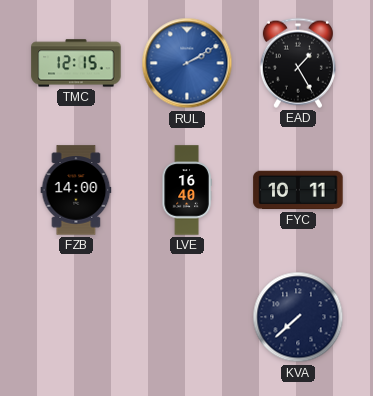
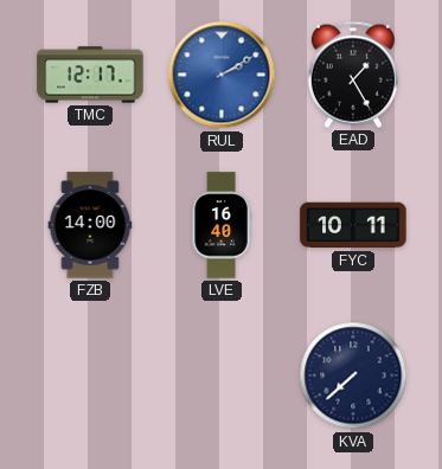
TMC: 12:15 -> 12:17 (90, 75)
